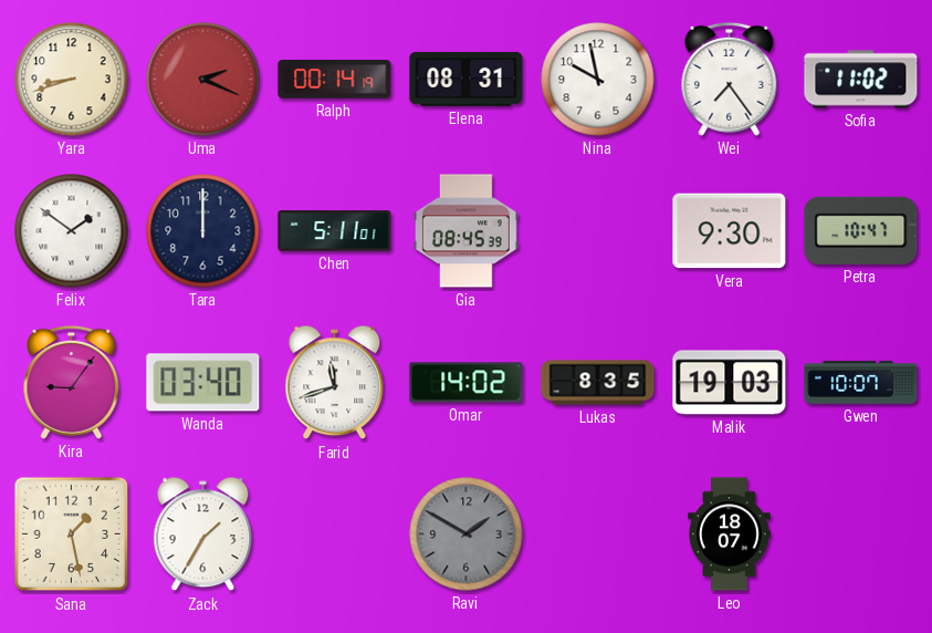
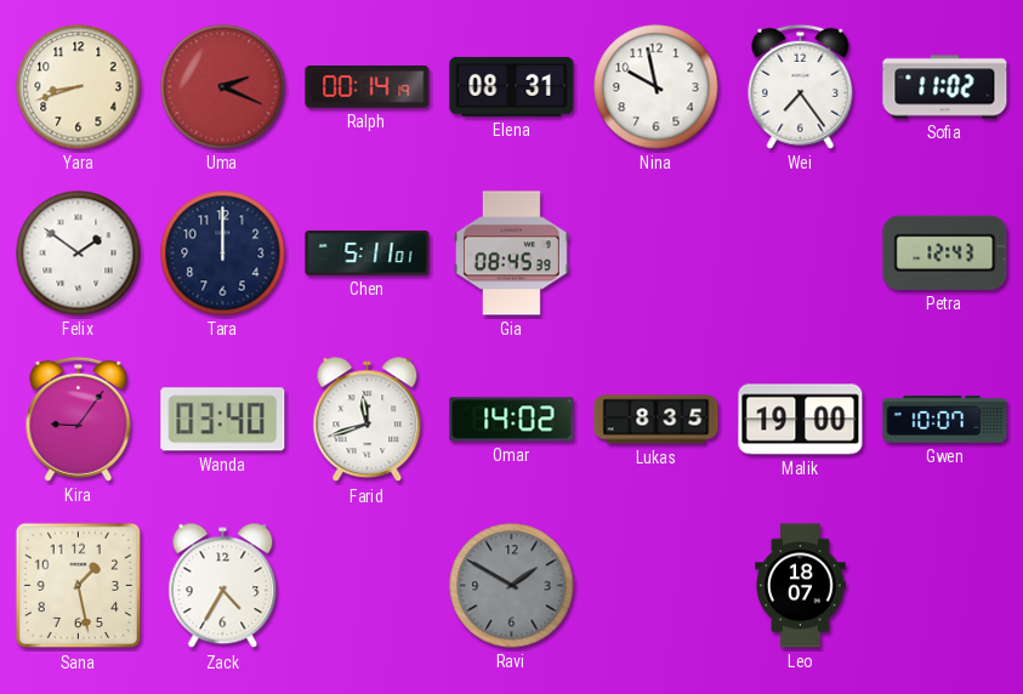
Vera: 9:30 -> none (730, 231)
Petra: 10:47 -> 12:43 (945, 252)
Malik: 19:03 -> 19:00 (801, 420)
Zack: 1:35 -> 4:35 (223, 586)
